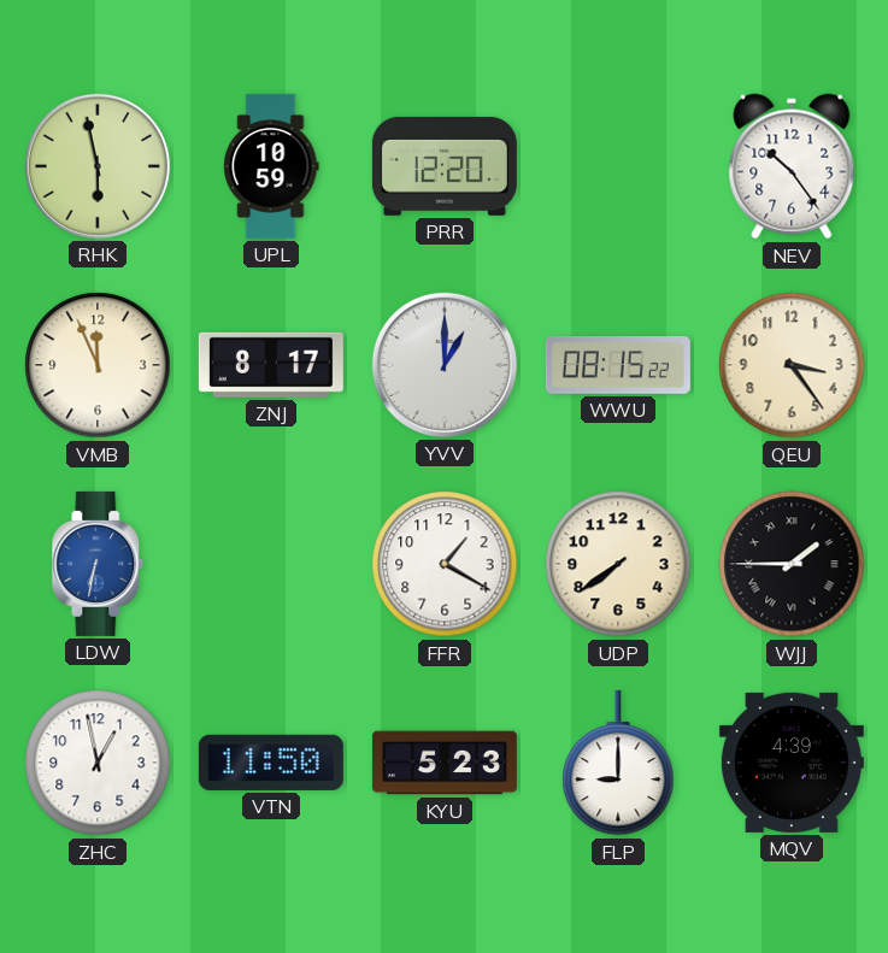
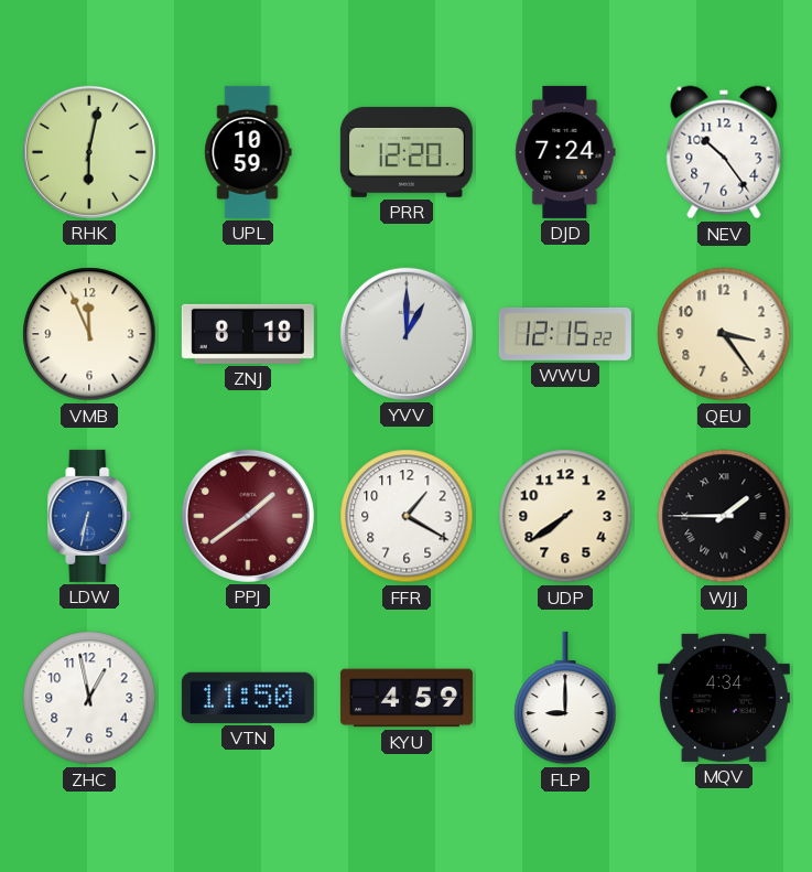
RHK: 5:58 -> 6:02 (89, 152)
DJD: none -> 7:24 (565, 152)
ZNJ: 8:17 -> 8:18 (248, 334)
WWU: 08:15 -> 12:15 (565, 334)
PPJ: none -> 1:39 (248, 516)
KYU: 5:23 -> 4:59 (407, 698)
MQV: 4:39 -> 4:34 (724, 698)
